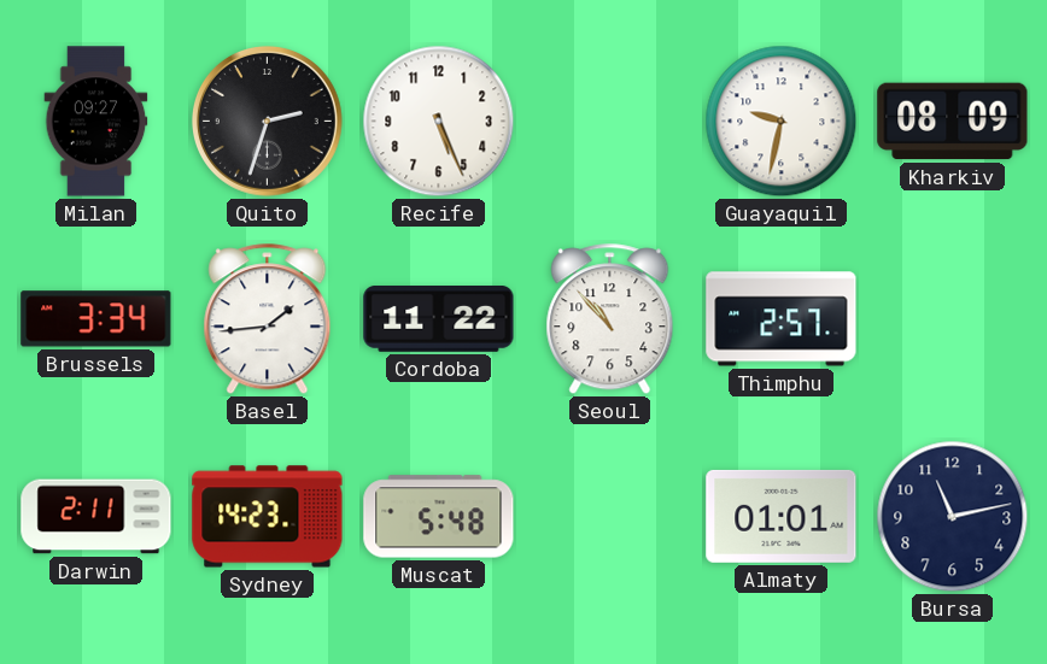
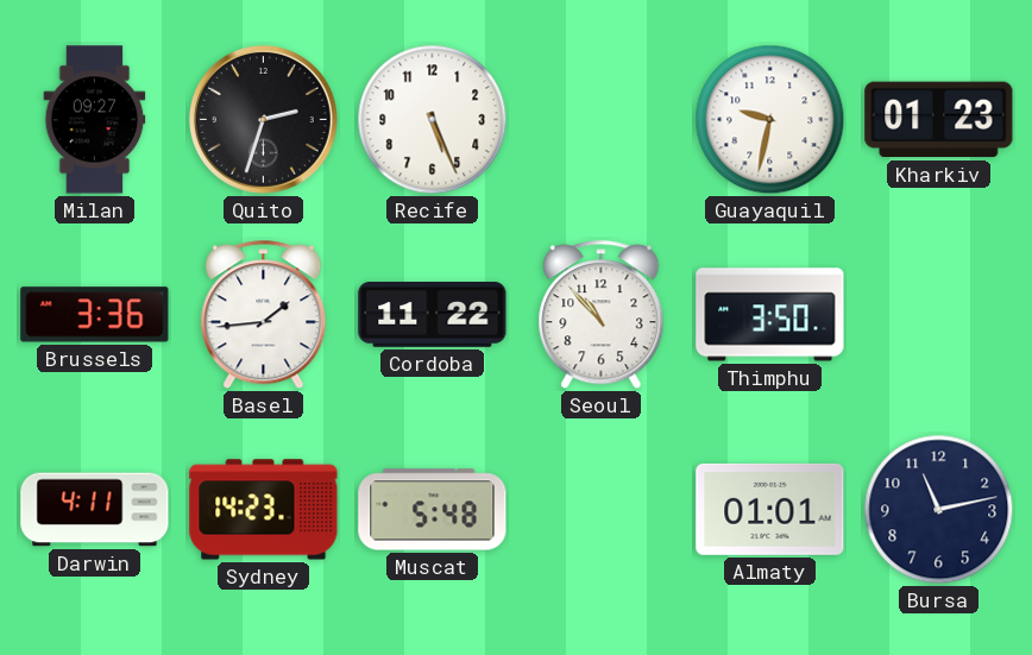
Kharkiv: 08:09 -> 01:23 (939, 120)
Brussels: 3:34 -> 3:36 (95, 315)
Thimphu: 2:57 -> 3:50 (770, 315)
Darwin: 2:11 -> 4:11 (95, 510)
